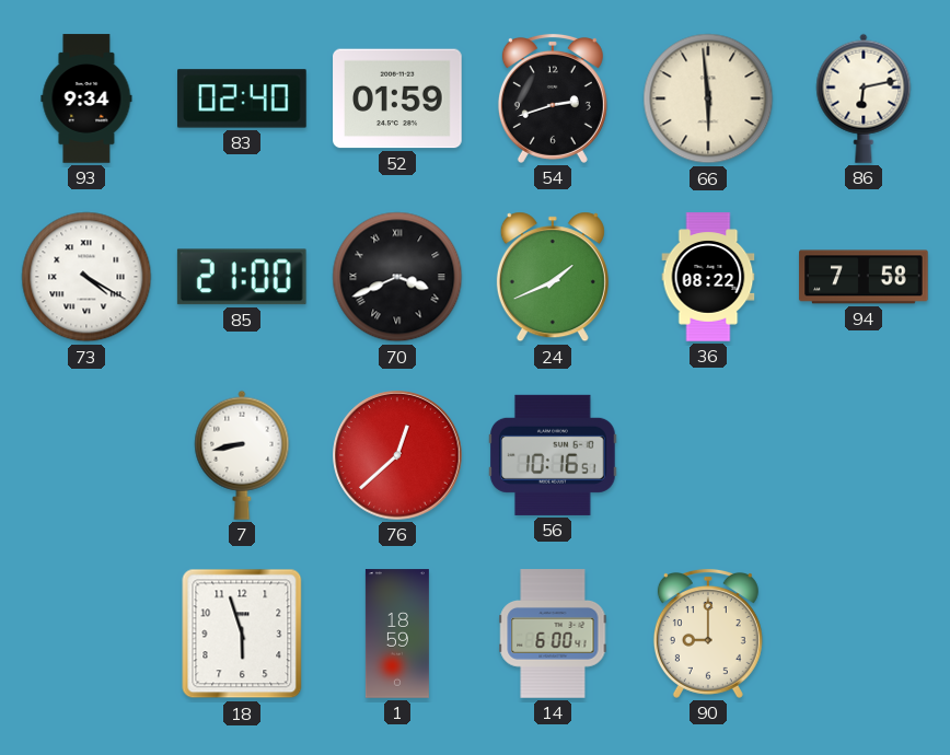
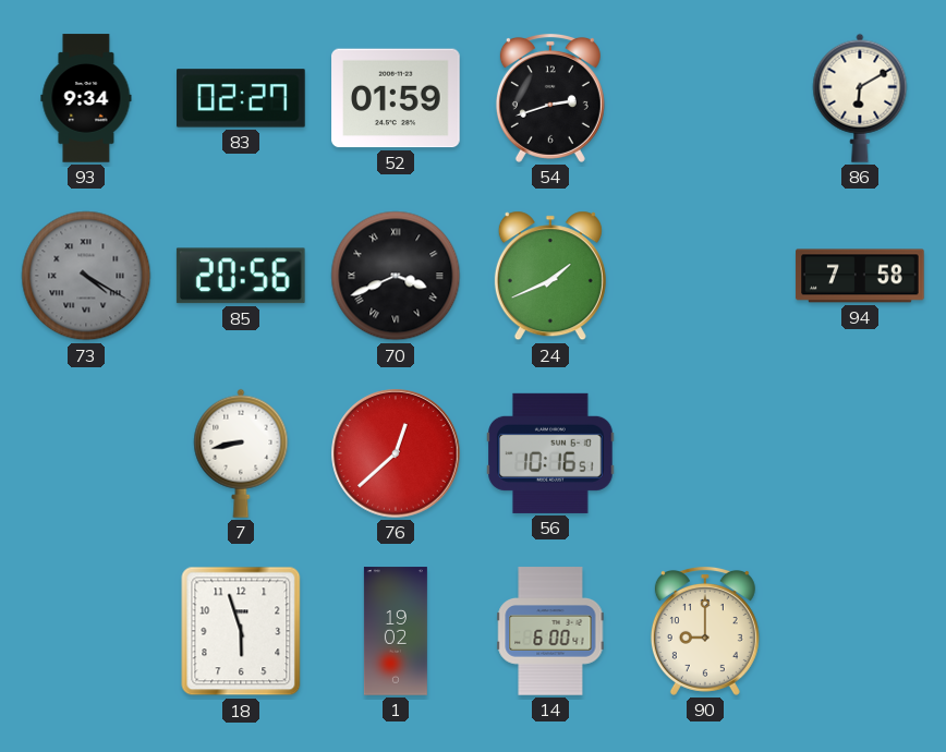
83: 02:40 -> 02:27 (241, 98)
66: 5:59 -> none (708, 98)
86: 6:13 -> 6:10 (860, 98)
73 dial: white -> grey (86, 276)
85: 21:00 -> 20:56 (241, 276)
36: 08:22 -> none (708, 277)
1: 18:59 -> 19:02 (396, 631)
